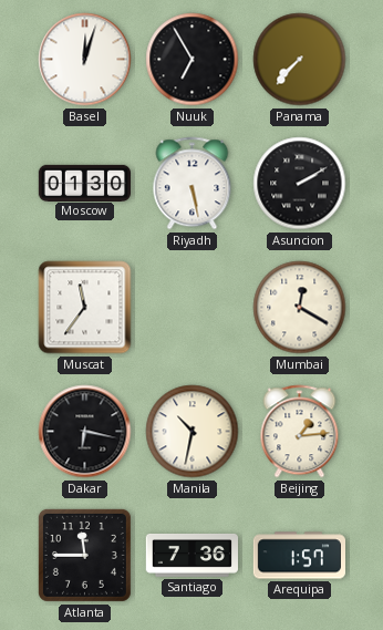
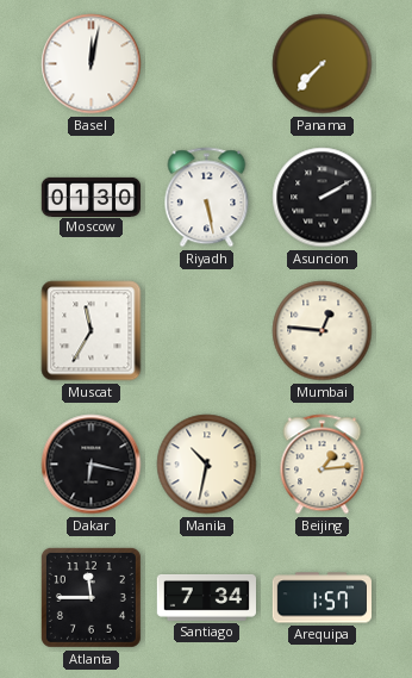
Basel: 12:03 -> 12:02 (92, 64)
Nuuk: 6:55 -> none (193, 60)
Muscat: 11:36 -> 11:35 (92, 331)
Mumbai: 12:20 -> 12:46 (323, 331)
Santiago: 7:36 -> 7:34 (206, 598)
